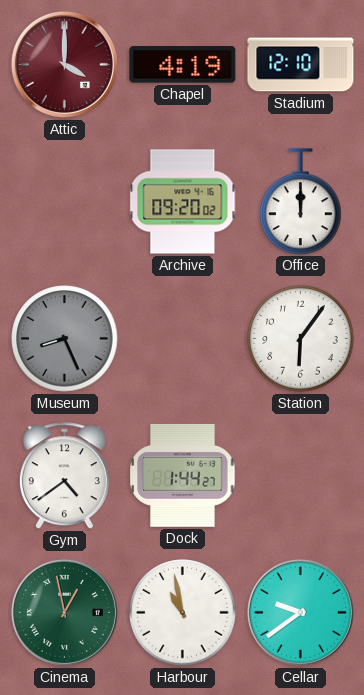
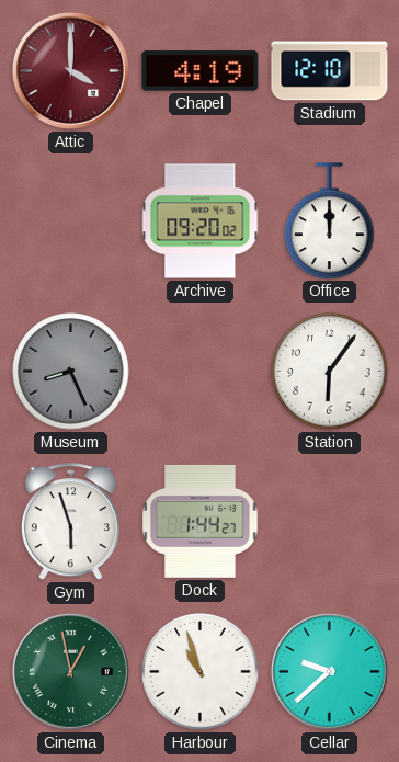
Gym: 4:39 -> 5:57 (70, 522)
Harbour: 10:58 -> 10:57 (201, 672)
Cellar: 9:39 -> 9:38 (329, 671)
